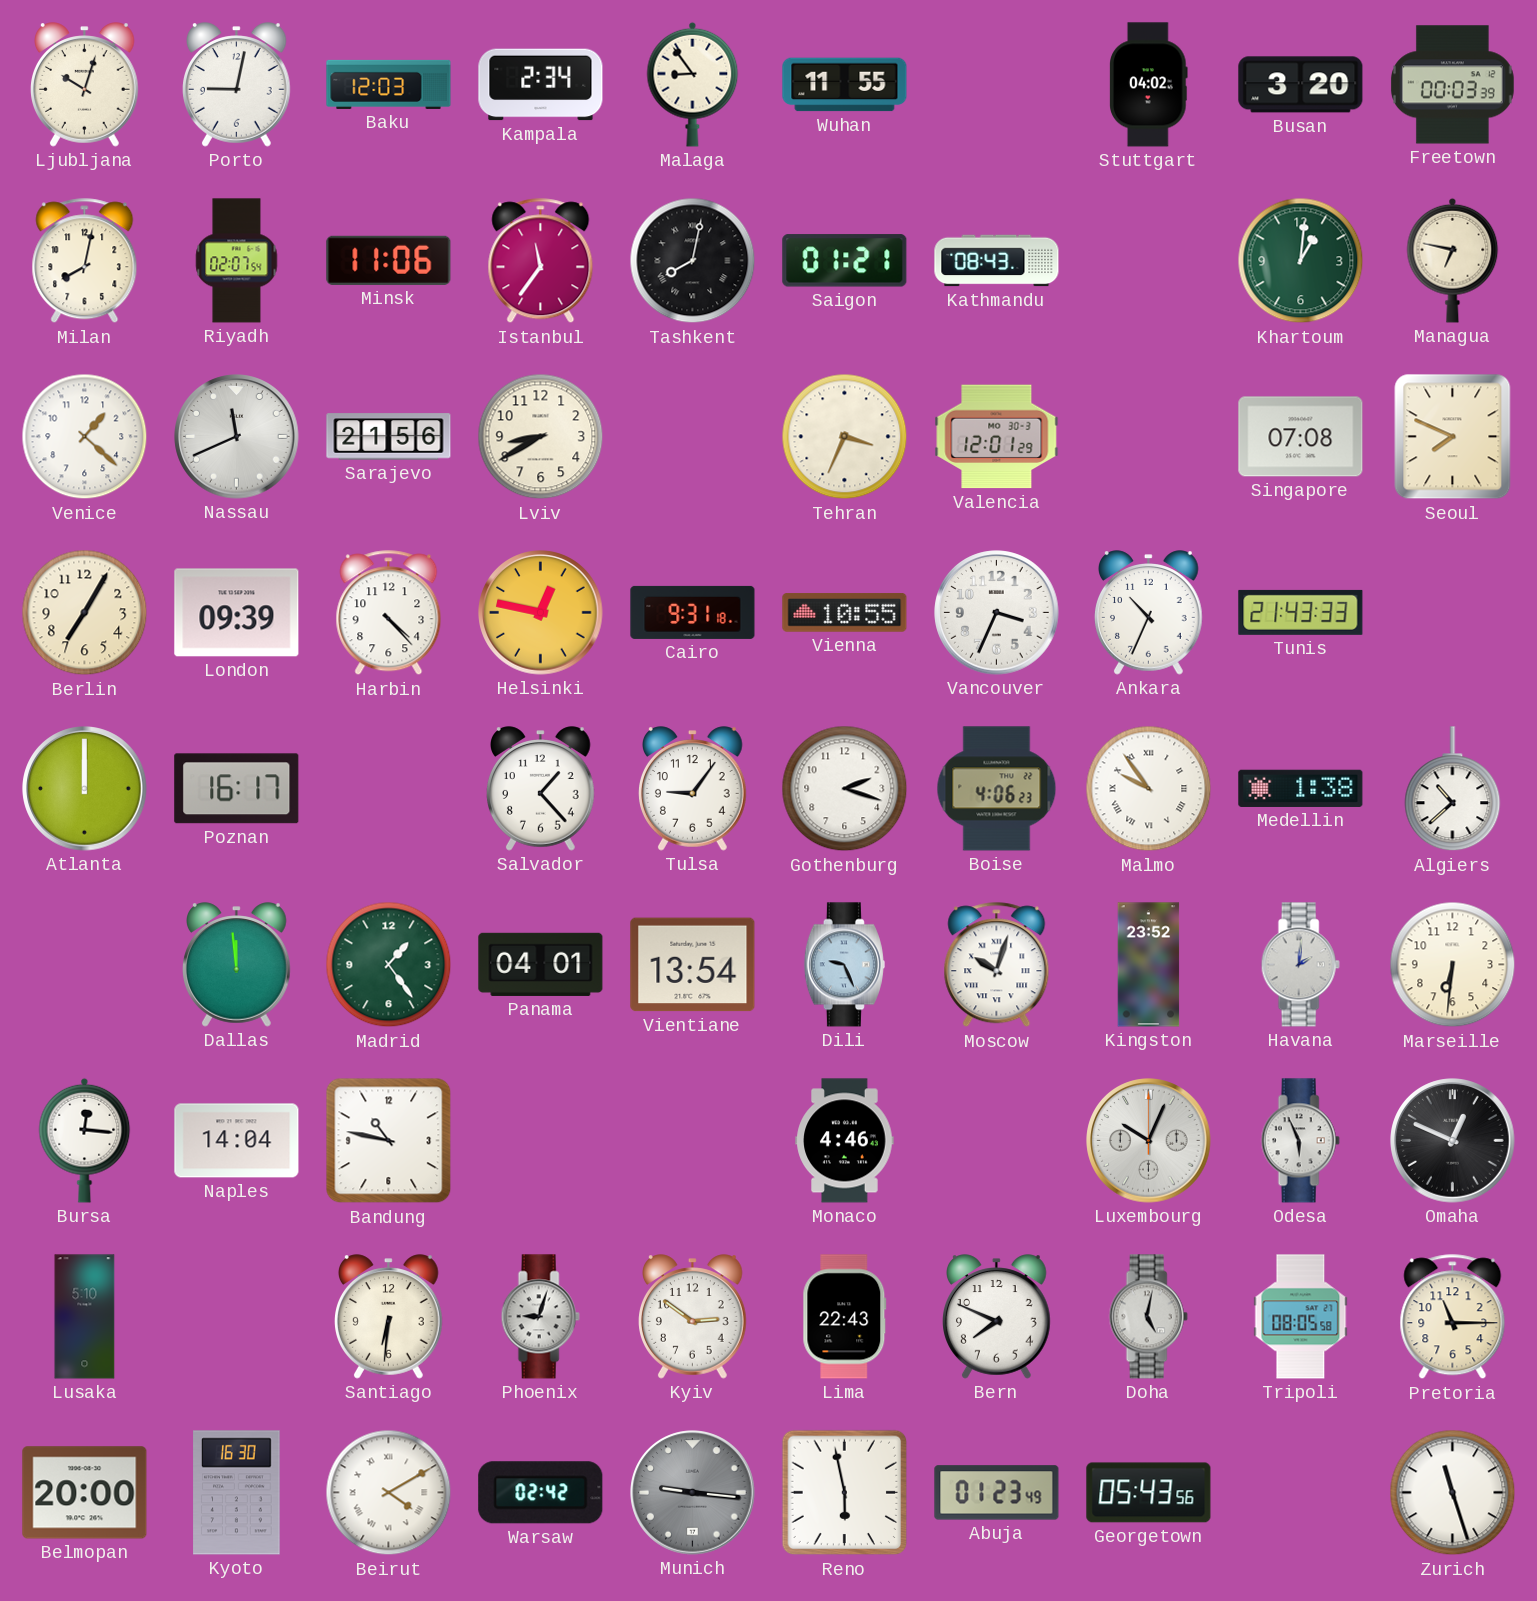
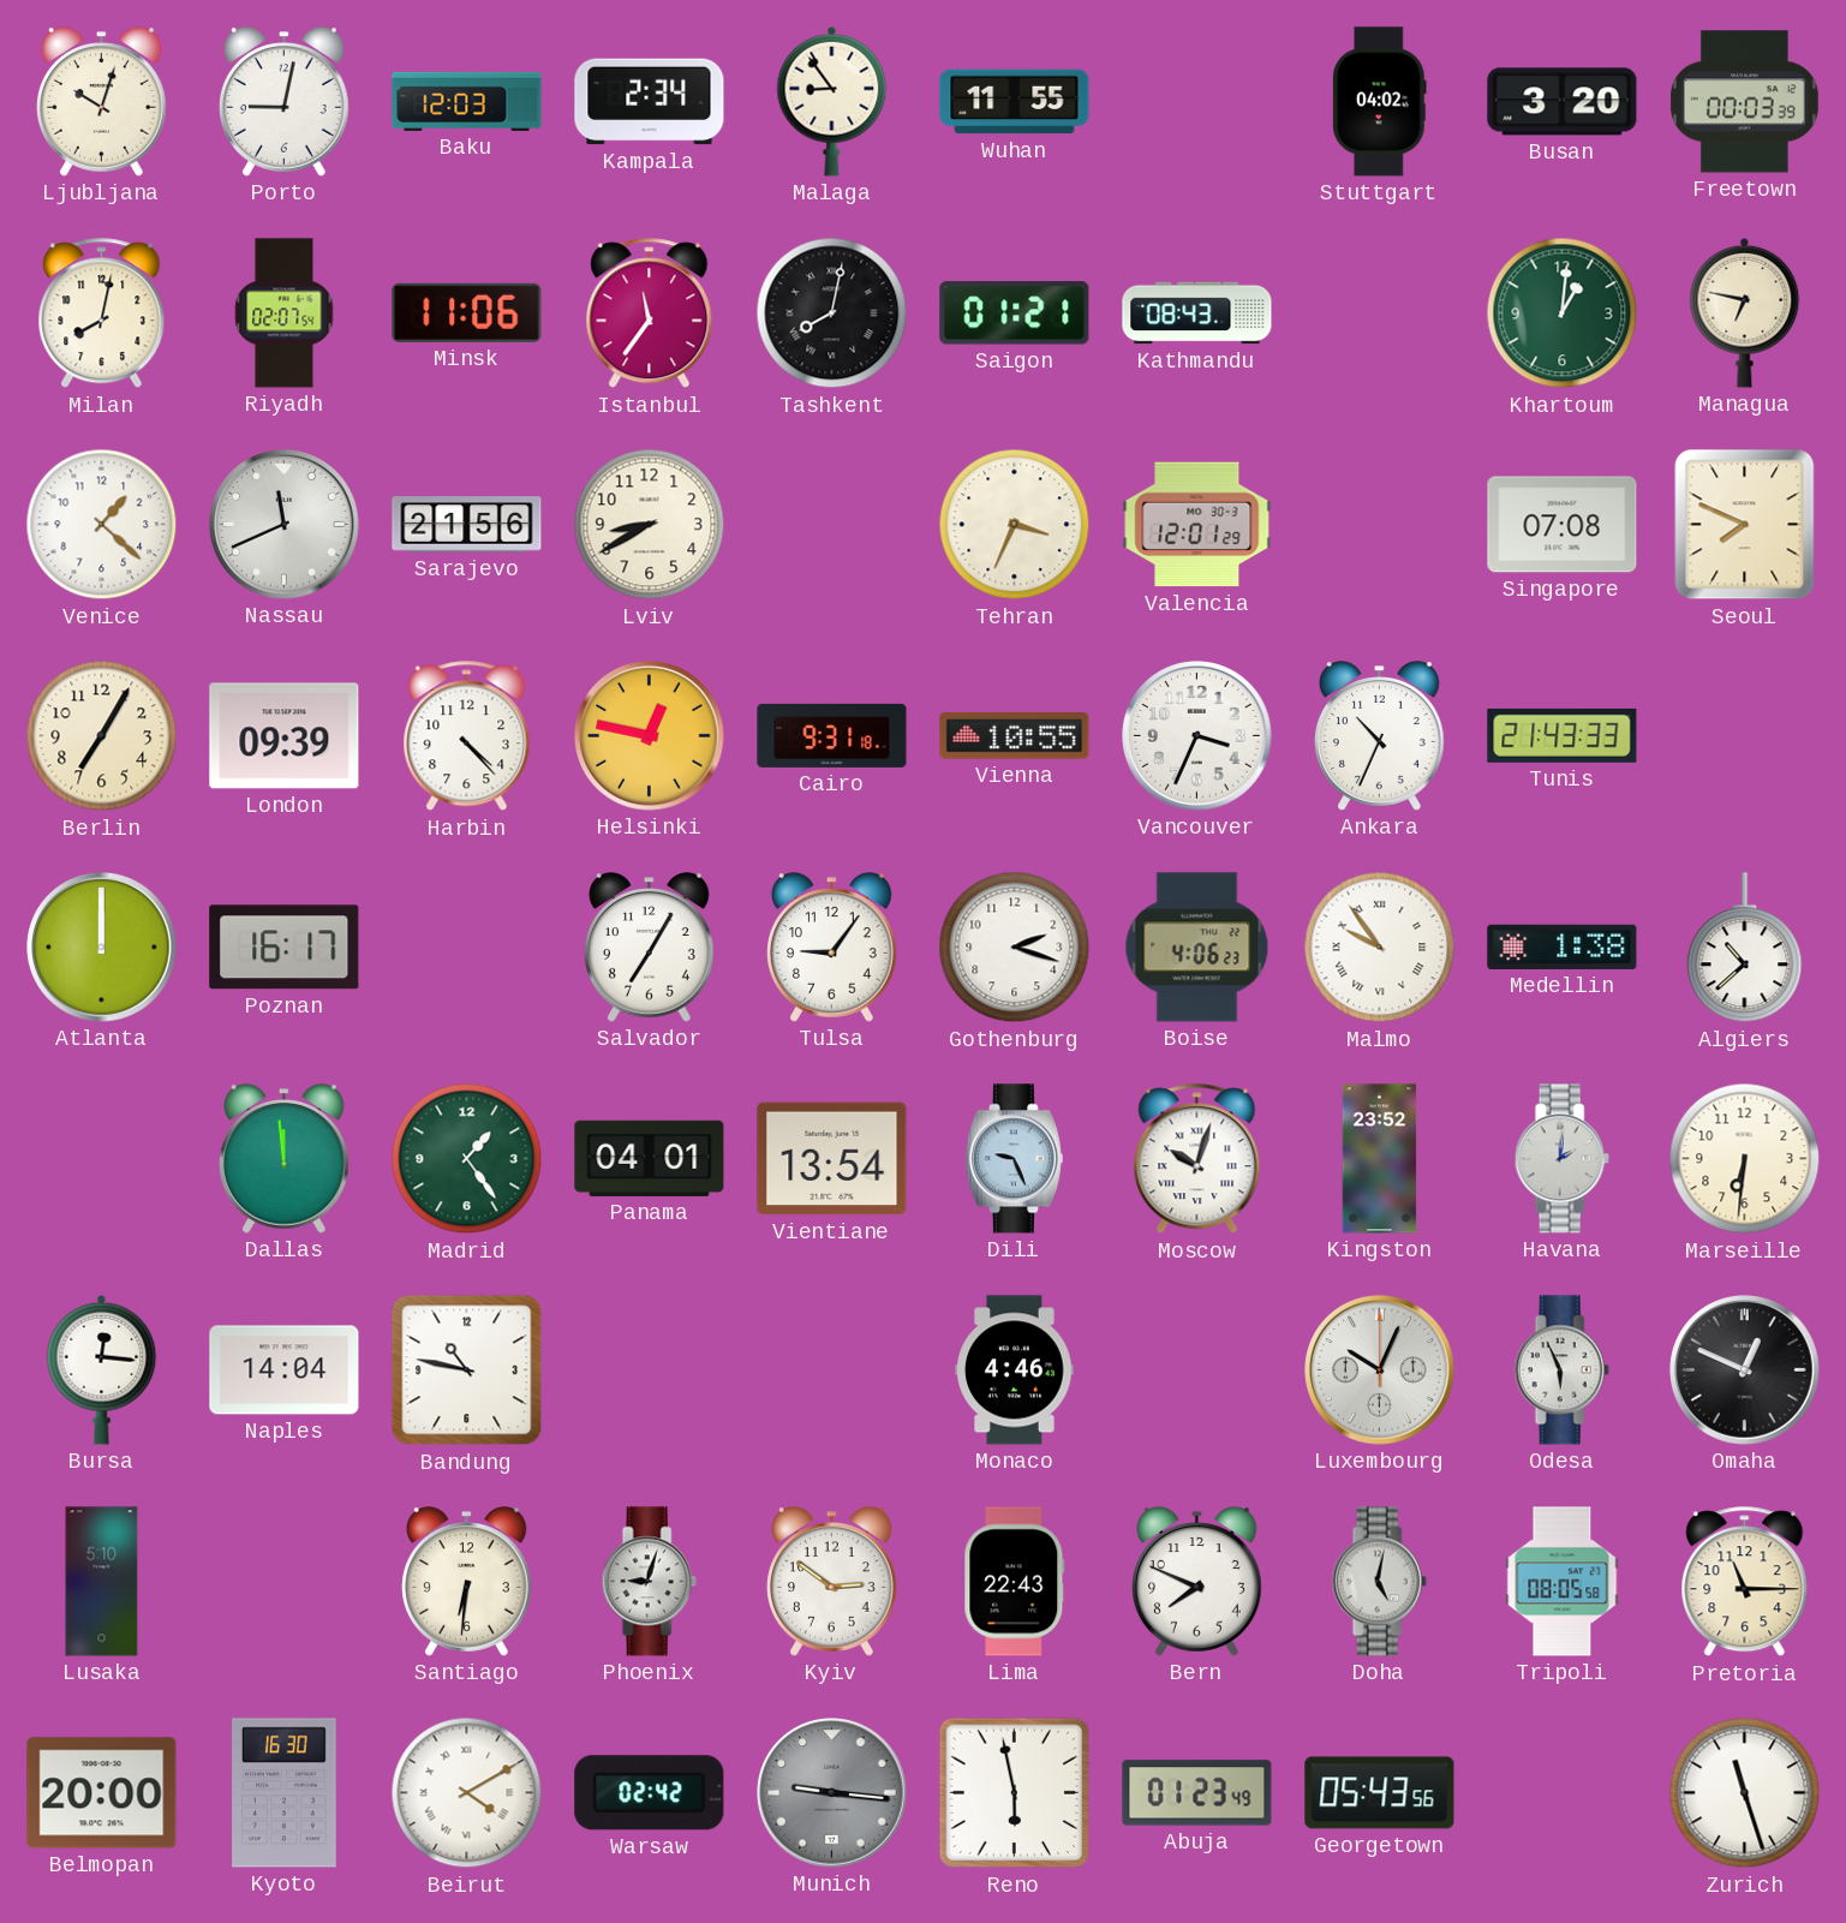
Salvador: 1:23 -> 7:05 (650, 948)
